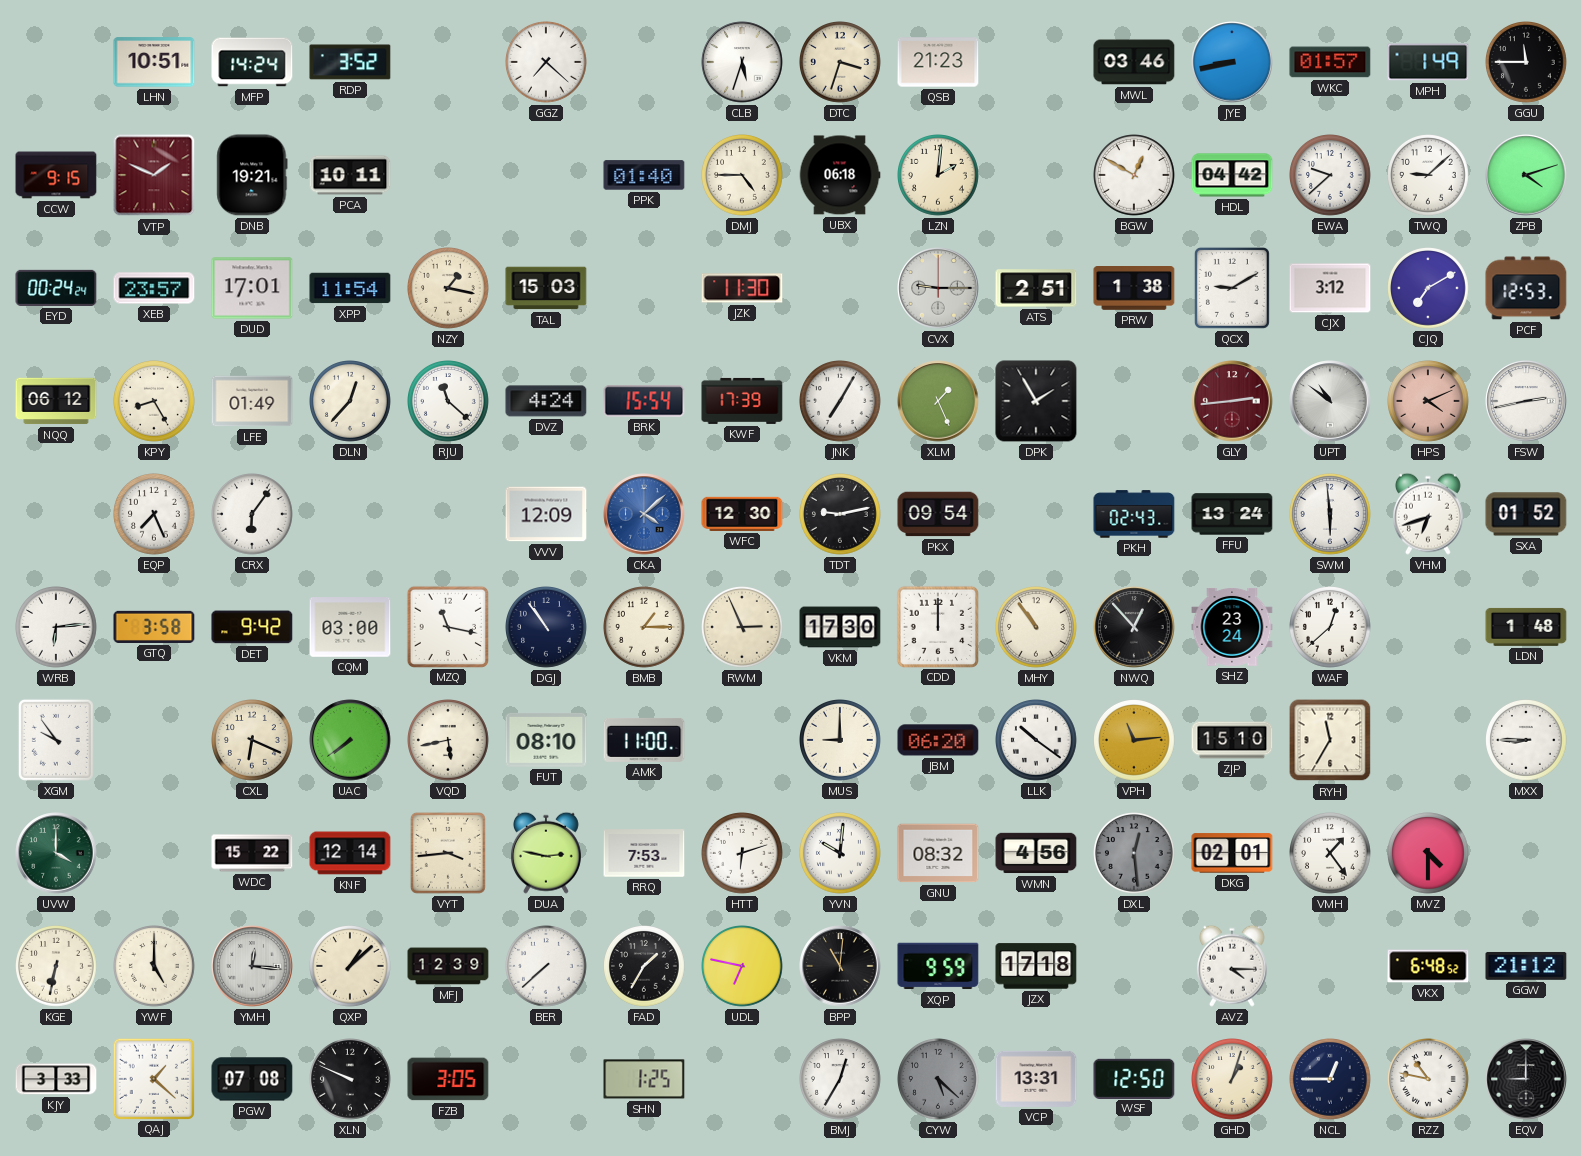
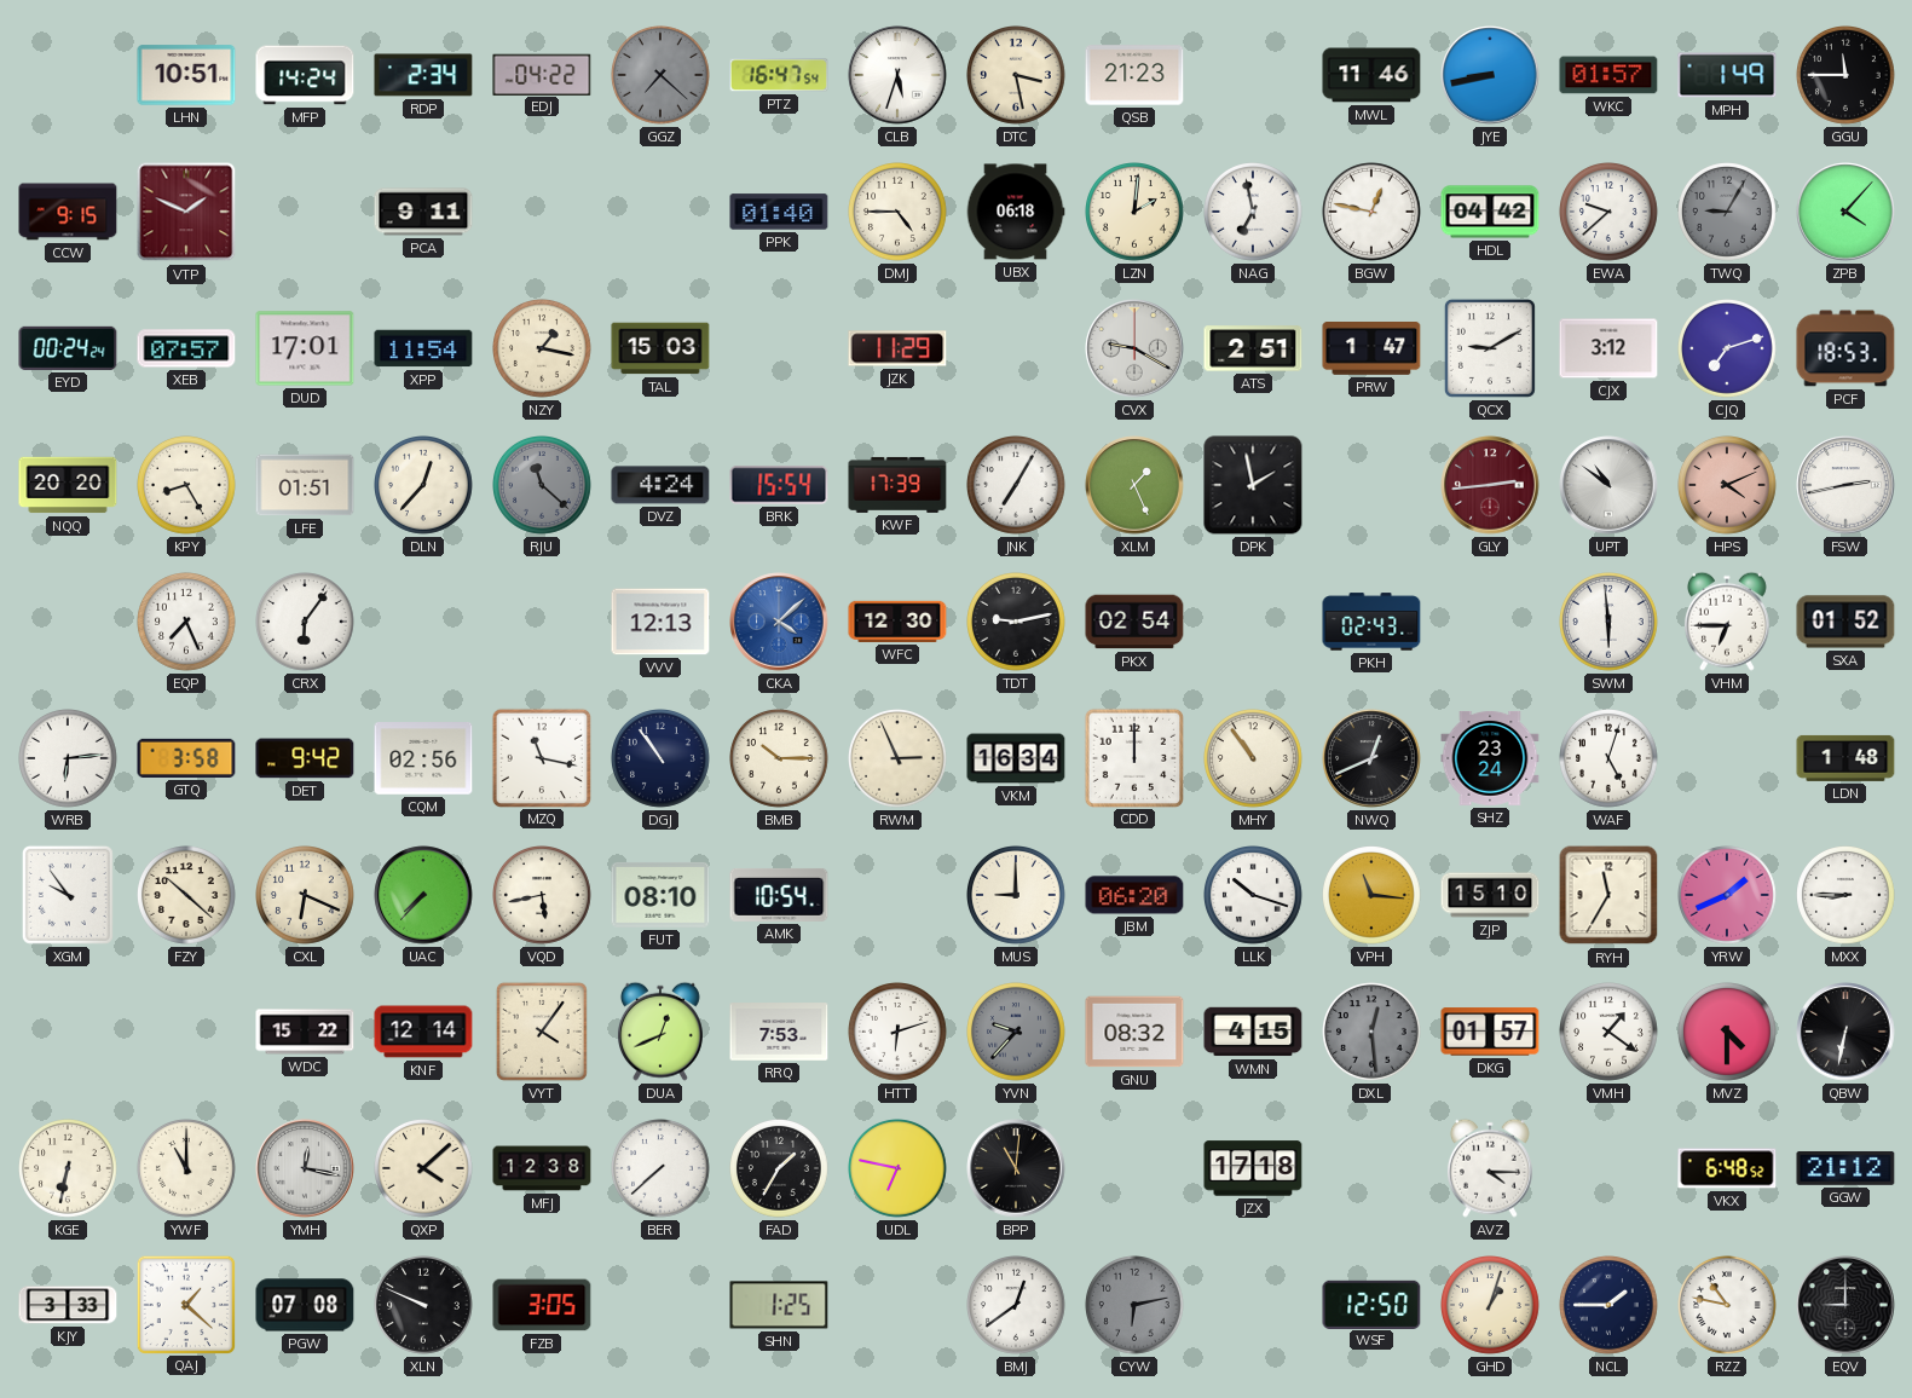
RDP: 3:52 -> 2:34 (423, 75)
EDJ: none -> 04:22 (542, 74)
GGZ dial: white -> grey (662, 76)
PTZ: none -> 16:47 (779, 75)
DTC: 3:33 -> 3:28 (1017, 76)
MWL: 03:46 -> 11:46 (1371, 75)
DNB: 19:21 -> none (252, 175)
PCA: 10:11 -> 9:11 (423, 212)
NAG: none -> 6:58 (1254, 213)
BGW: 12:50 -> 12:47 (1373, 213)
TWQ: 9:08 -> 9:05 (1728, 213)
TWQ dial: white -> grey (1728, 213)
ZPB: 4:12 -> 4:07 (1845, 212)
XEB: 23:57 -> 07:57 (186, 348)
JZK: 11:30 -> 11:29 (897, 348)
CVX: 9:15 -> 9:20 (1134, 348)
PRW: 1:38 -> 1:47 (1371, 349)
CJQ: 7:10 -> 7:12 (1728, 349)
PCF: 12:53 -> 18:53 (1845, 348)
NQQ: 06:12 -> 20:20 (68, 485)
LFE: 01:49 -> 01:51 (305, 485)
RJU dial: white -> grey (543, 486)
DPK: 1:55 -> 1:58 (1253, 485)
VVV: 12:09 -> 12:13 (660, 622)
PKX: 09:54 -> 02:54 (1134, 622)
FFU: 13:24 -> none (1232, 514)
VHM: 6:42 -> 6:45 (1727, 622)
CQM: 03:00 -> 02:56 (423, 759)
BMB: 1:15 -> 10:15 (780, 759)
VKM: 17:30 -> 16:34 (1016, 758)
NWQ: 12:53 -> 12:41 (1371, 758)
WAF: 12:38 -> 5:03 (1610, 759)
FZY: none -> 10:22 (187, 896)
UAC: 7:39 -> 7:37 (423, 895)
AMK: 11:00 -> 10:54 (779, 895)
LLK: 10:21 -> 10:18 (1254, 896)
VPH: 11:14 -> 11:16 (1373, 896)
YRW: none -> 1:41 (1728, 896)
UVW: 4:00 -> none (56, 853)
VYT: 3:44 -> 4:06 (542, 1032)
DUA: 2:47 -> 12:41 (660, 1032)
YVN: 10:01 -> 9:37 (1017, 1033)
YVN dial: white -> grey (1017, 1033)
WMN: 4:56 -> 4:15 (1253, 1032)
DKG: 02:01 -> 01:57 (1490, 1032)
VMH: 1:24 -> 1:21 (1610, 1033)
QBW: none -> 6:32 (1845, 1032)
YWF: 5:00 -> 11:00 (187, 1169)
YMH: 12:16 -> 12:17 (305, 1168)
QXP: 1:08 -> 4:08 (424, 1169)
MFJ: 12:39 -> 12:38 (542, 1168)
XQP: 9:59 -> none (938, 966)
BMJ: 12:35 -> 12:39 (1017, 1306)
CYW: 5:22 -> 6:13 (1136, 1306)
VCP: 13:31 -> none (1036, 1079)
NCL: 12:45 -> 1:45 (1610, 1306)
